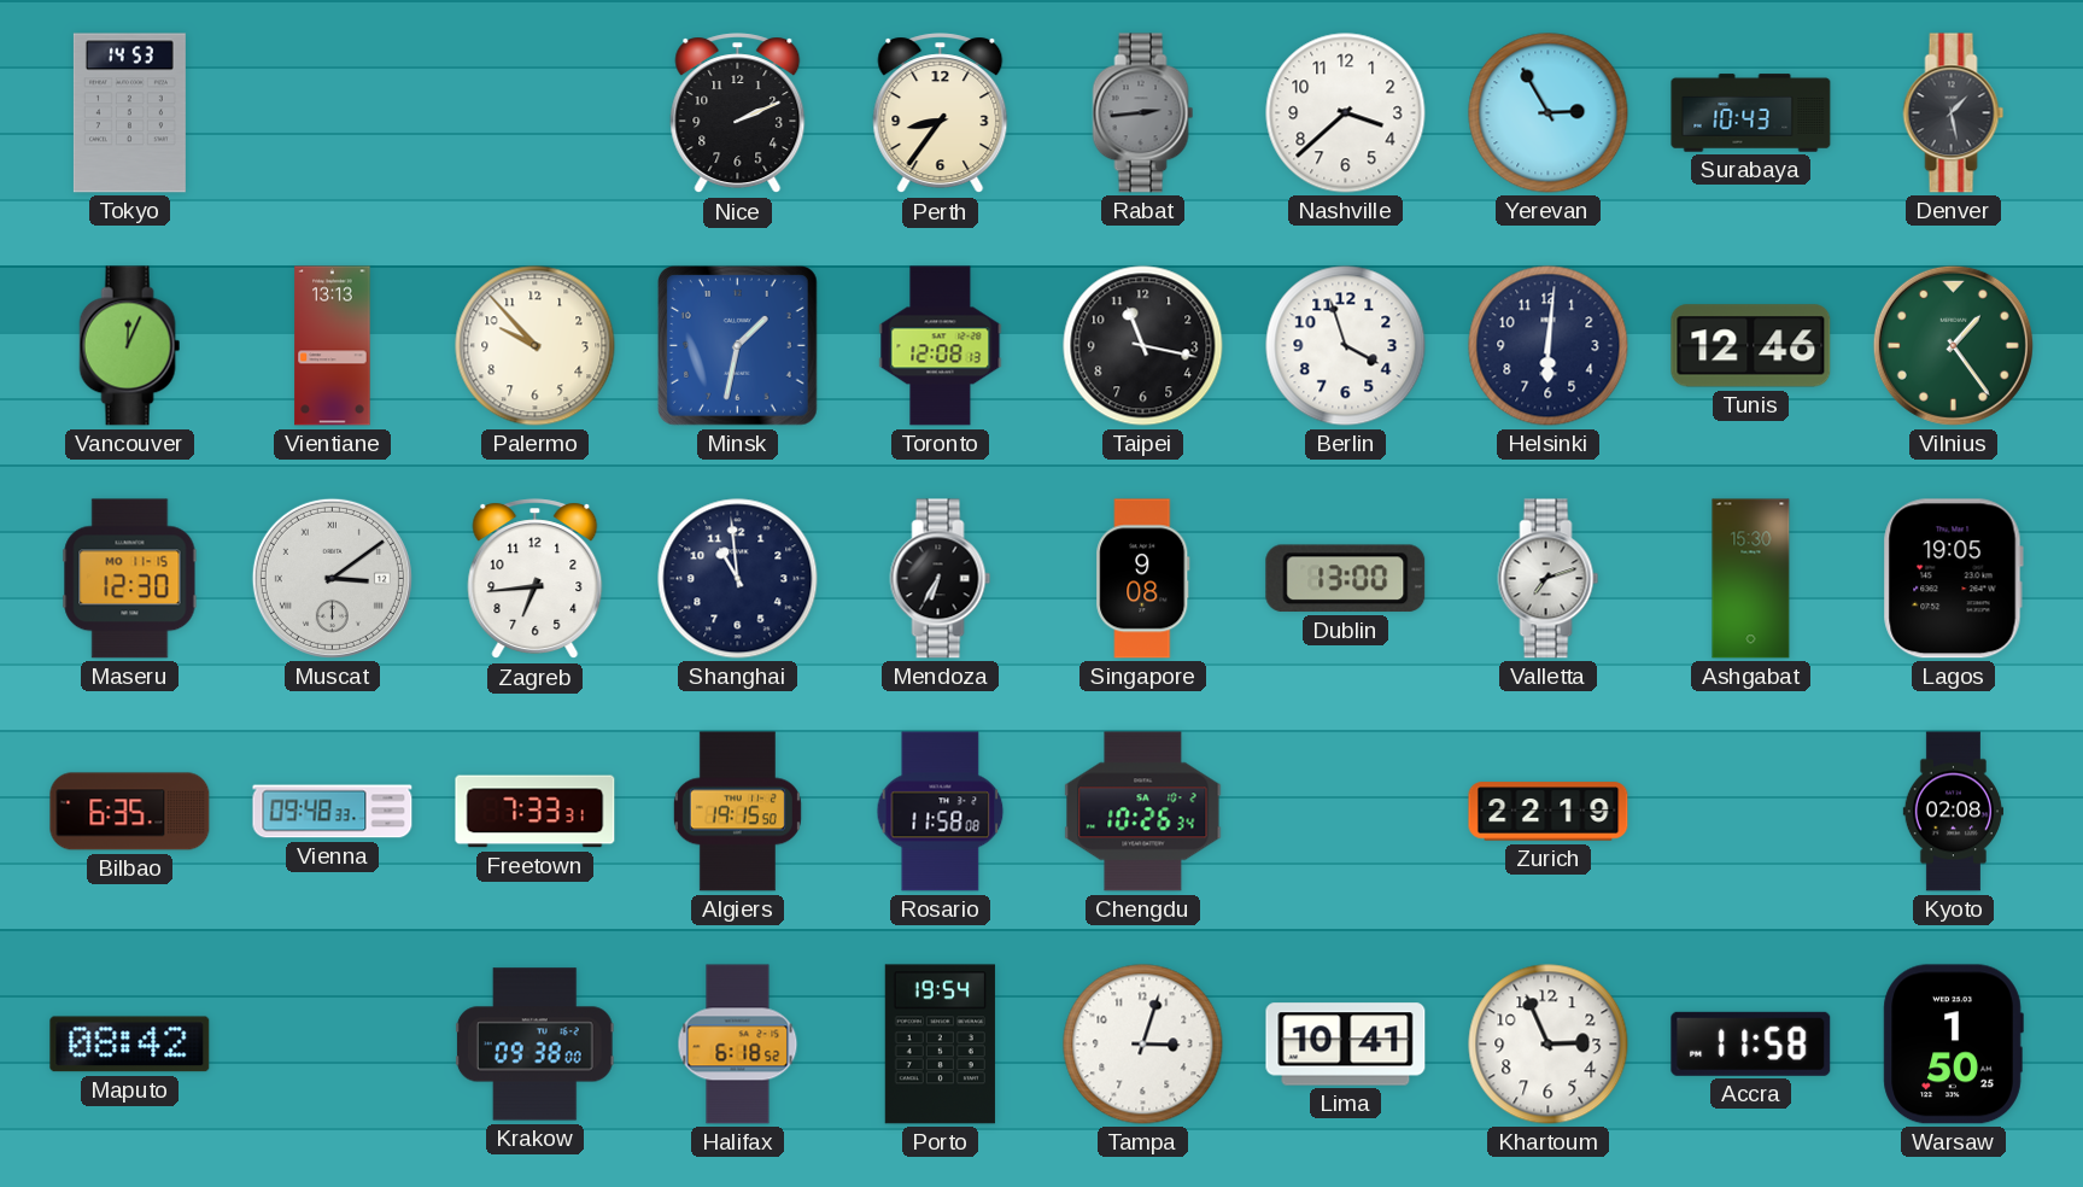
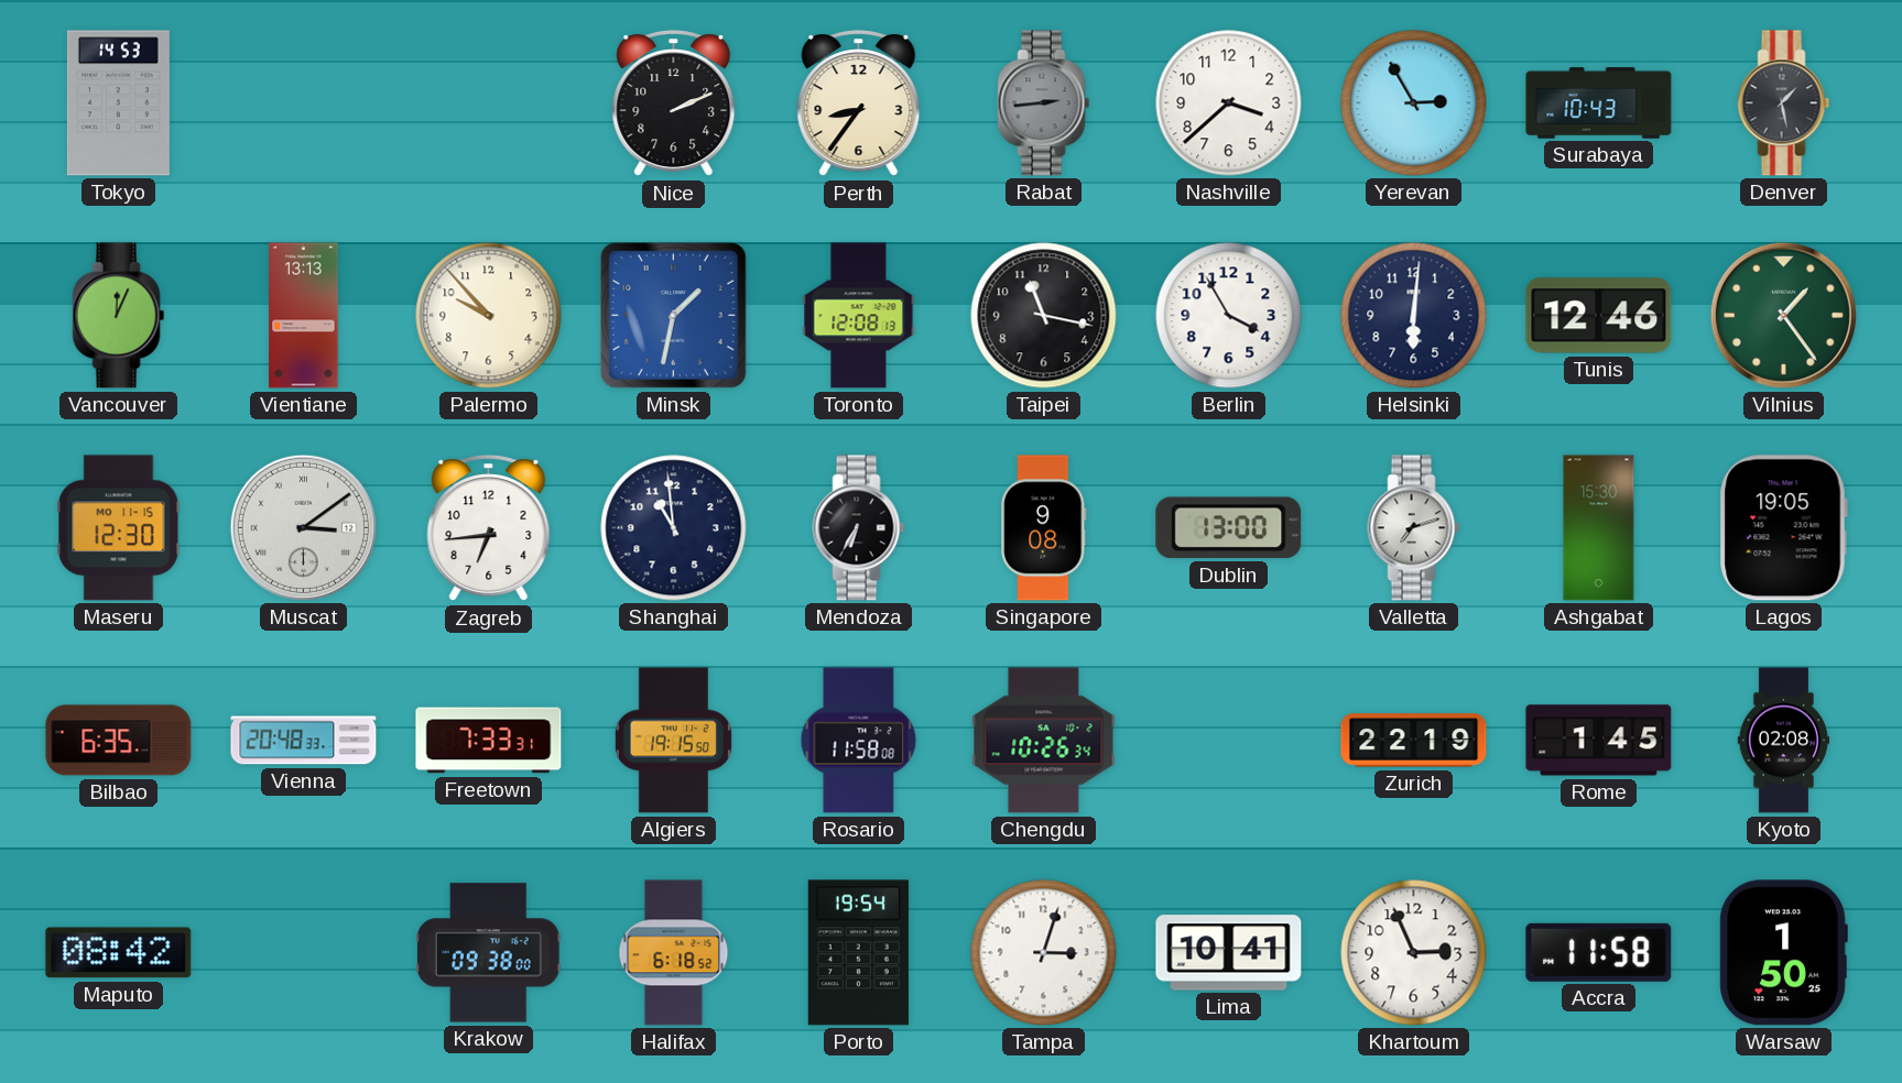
Berlin: 3:57 -> 3:55 (1229, 316)
Vienna: 09:48 -> 20:48 (304, 741)
Rome: none -> 1:45 (1599, 741)
